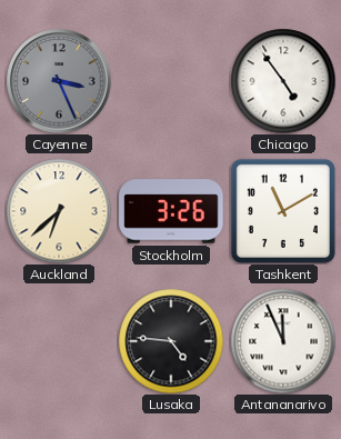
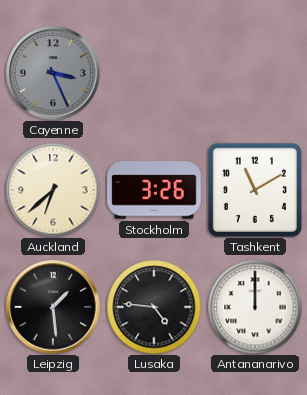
Chicago: 4:54 -> none (283, 81)
Leipzig: none -> 1:29 (53, 307)
Antananarivo: 11:56 -> 12:00 (255, 307)
